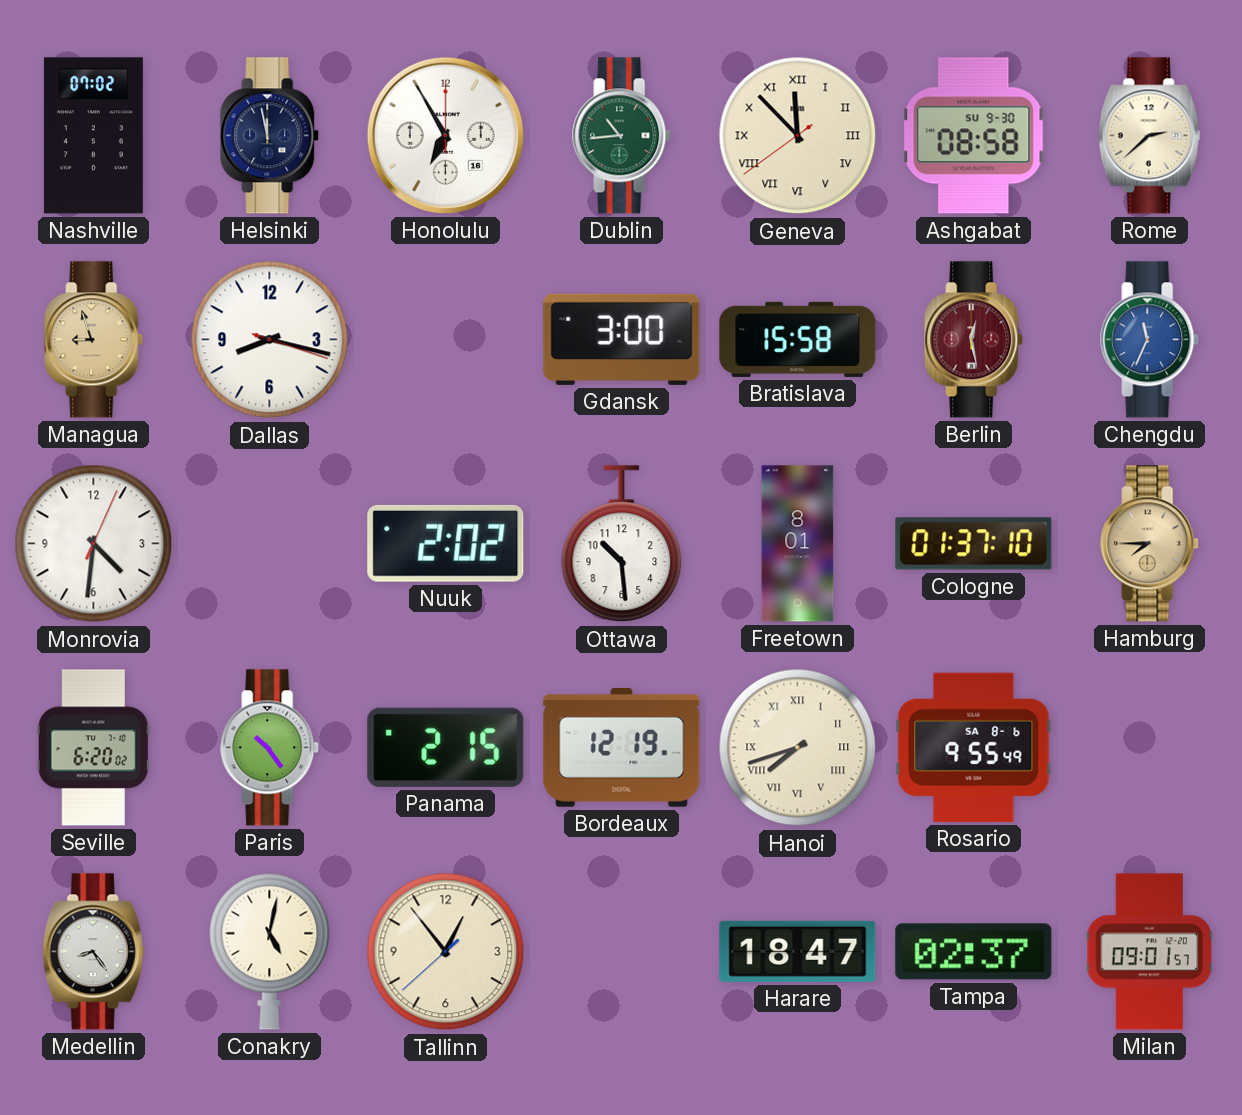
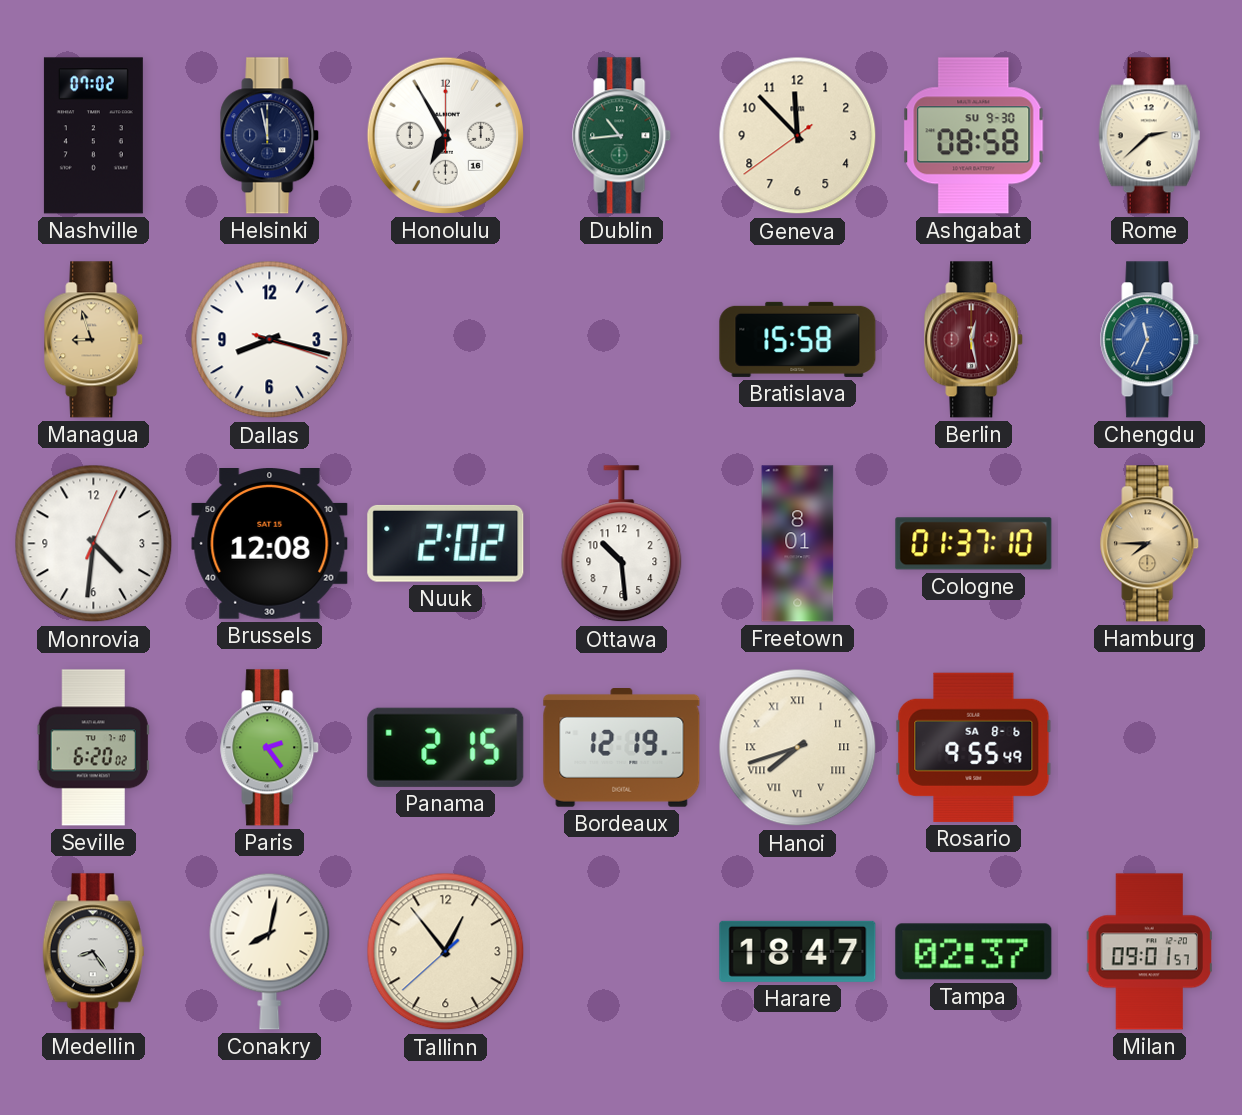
Geneva numerals: Roman -> Arabic (798, 136)
Gdansk: 3:00 -> none (622, 339)
Brussels: none -> 12:08 (270, 544)
Paris: 10:24 -> 2:24 (270, 748)
Conakry: 5:02 -> 8:02 (270, 951)
